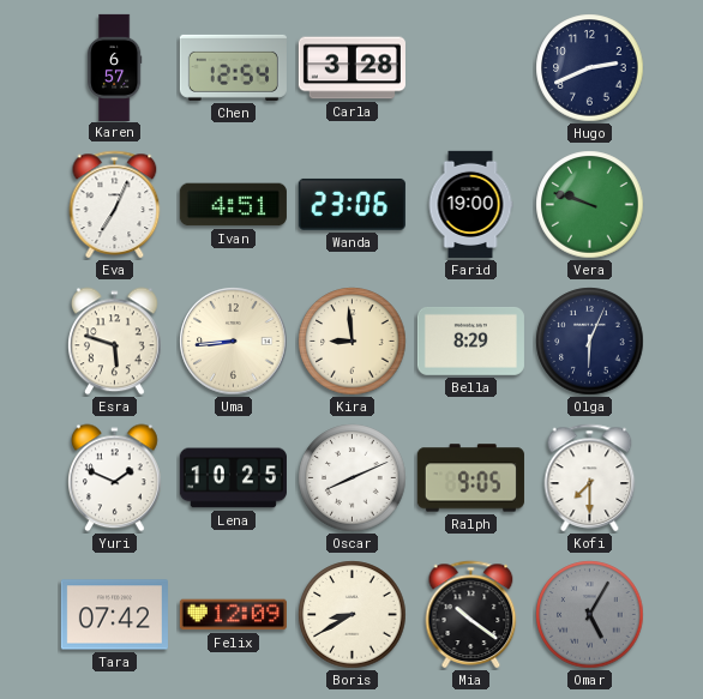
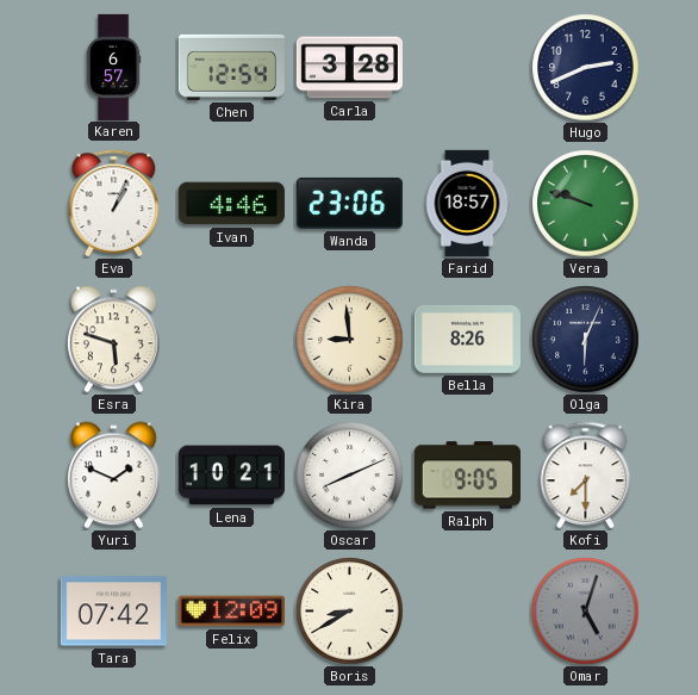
Eva: 7:04 -> 1:04 (114, 203)
Ivan: 4:51 -> 4:46 (231, 204)
Farid: 19:00 -> 18:57 (467, 203)
Uma: 8:44 -> none (234, 342)
Bella: 8:29 -> 8:26 (467, 339)
Lena: 10:25 -> 10:21 (231, 476)
Mia: 10:21 -> none (471, 614)
Omar: 5:05 -> 5:03 (586, 612)
